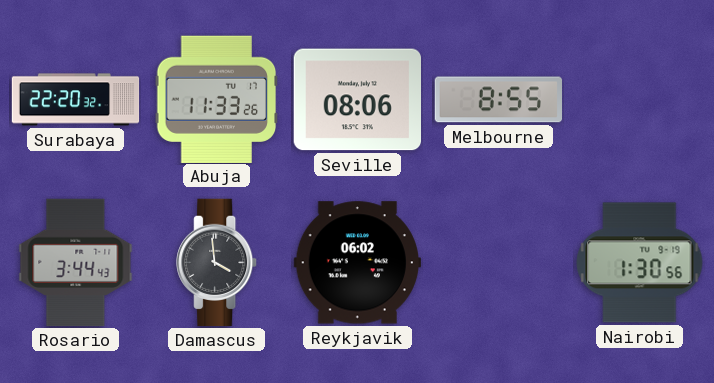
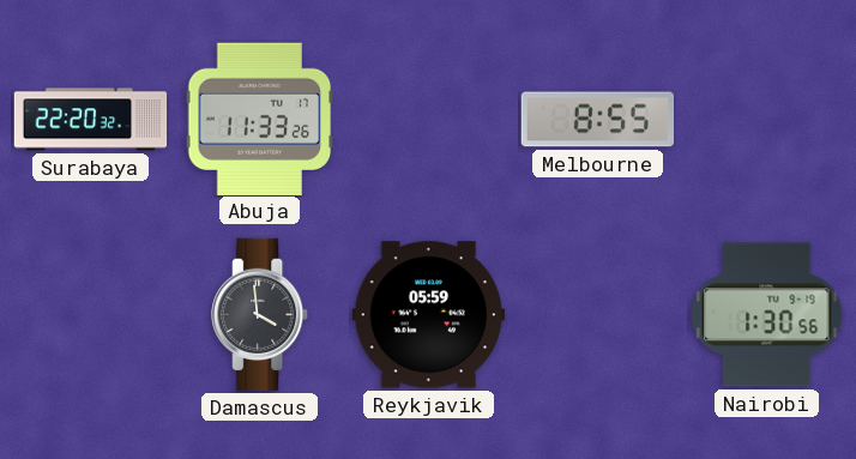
Seville: 08:06 -> none (357, 100)
Rosario: 3:44 -> none (76, 263)
Reykjavik: 06:02 -> 05:59 (428, 315)
